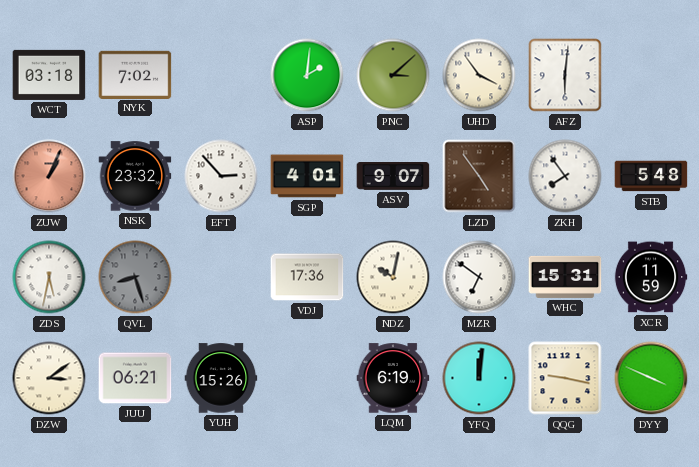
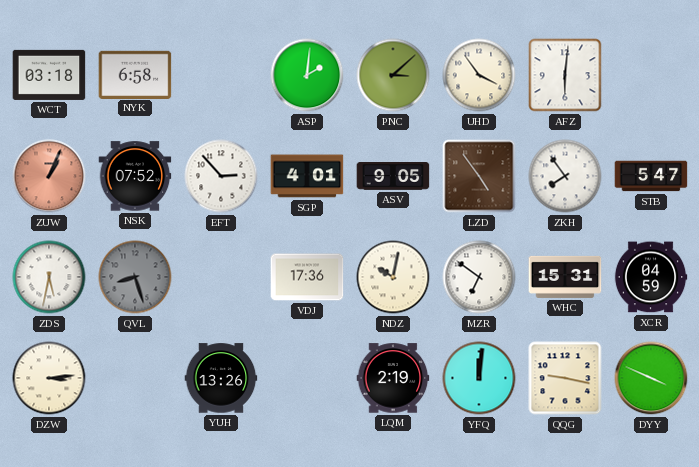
NYK: 7:02 -> 6:58 (135, 74)
NSK: 23:32 -> 07:52 (135, 176)
ASV: 9:07 -> 9:05 (393, 177)
STB: 5:48 -> 5:47 (651, 176)
XCR: 11:59 -> 04:59 (651, 277)
DZW: 3:09 -> 3:14 (49, 378)
JUU: 06:21 -> none (135, 378)
YUH: 15:26 -> 13:26 (221, 378)
LQM: 6:19 -> 2:19 (393, 378)
